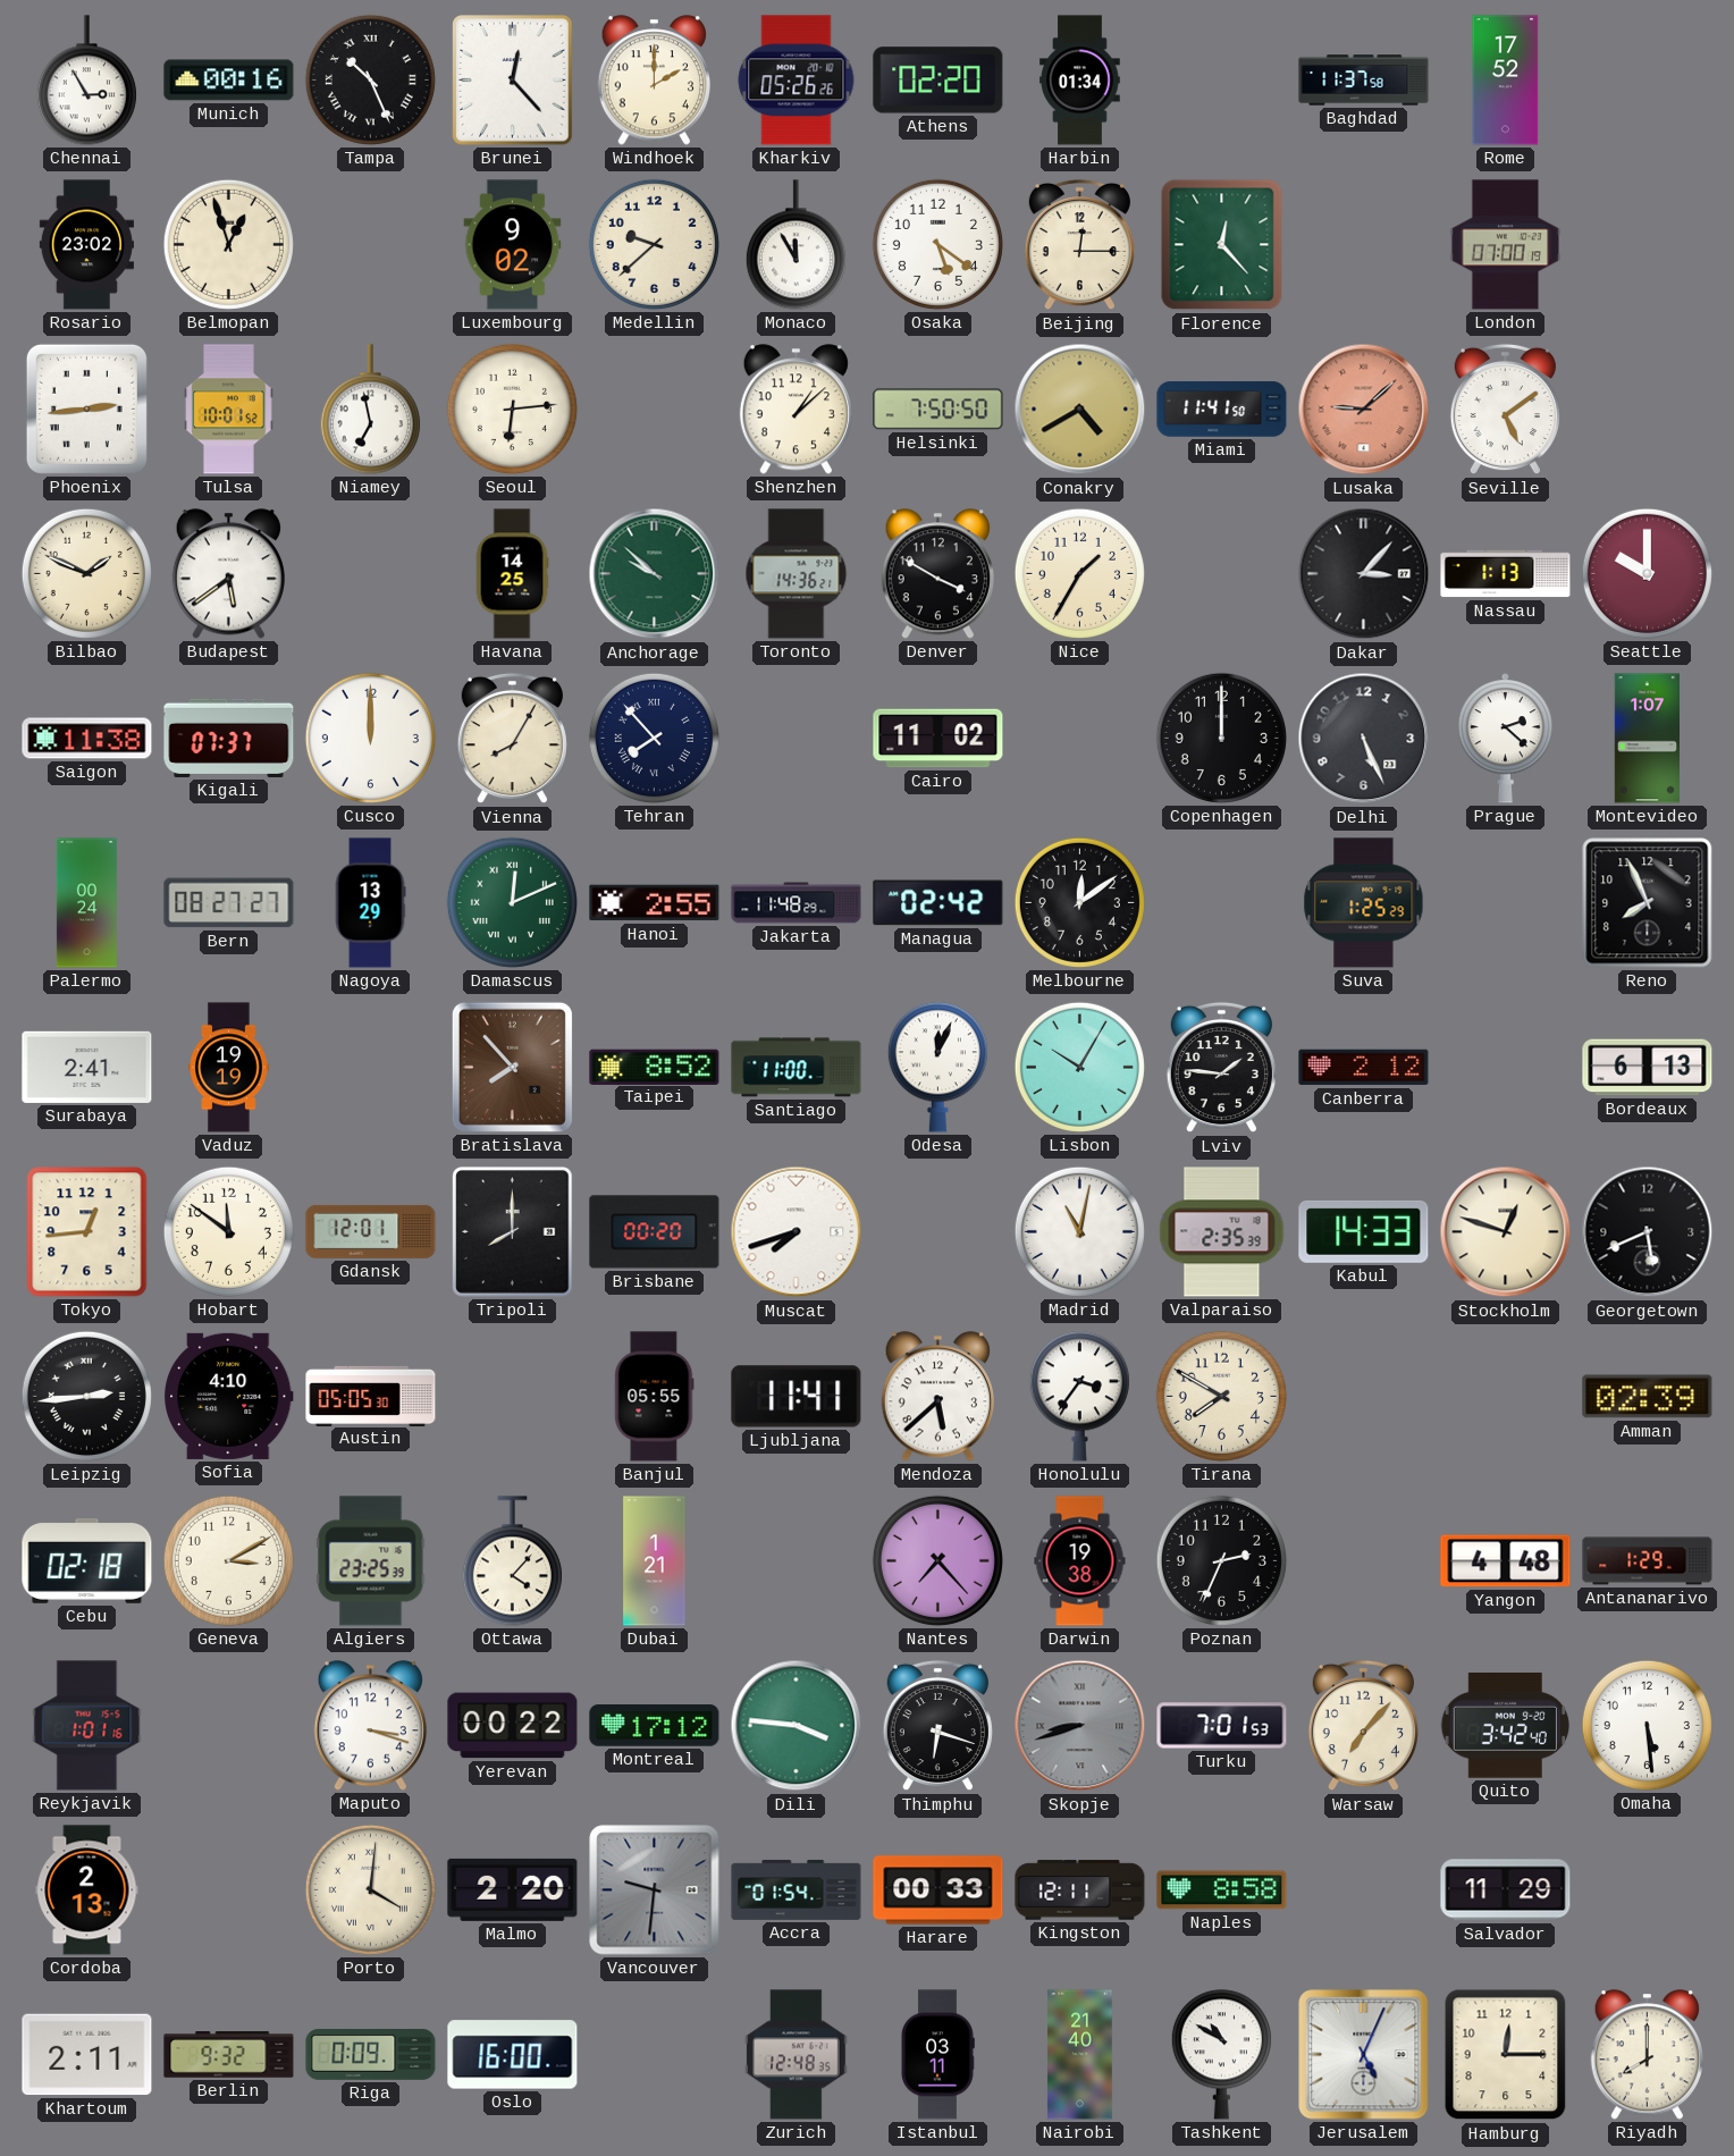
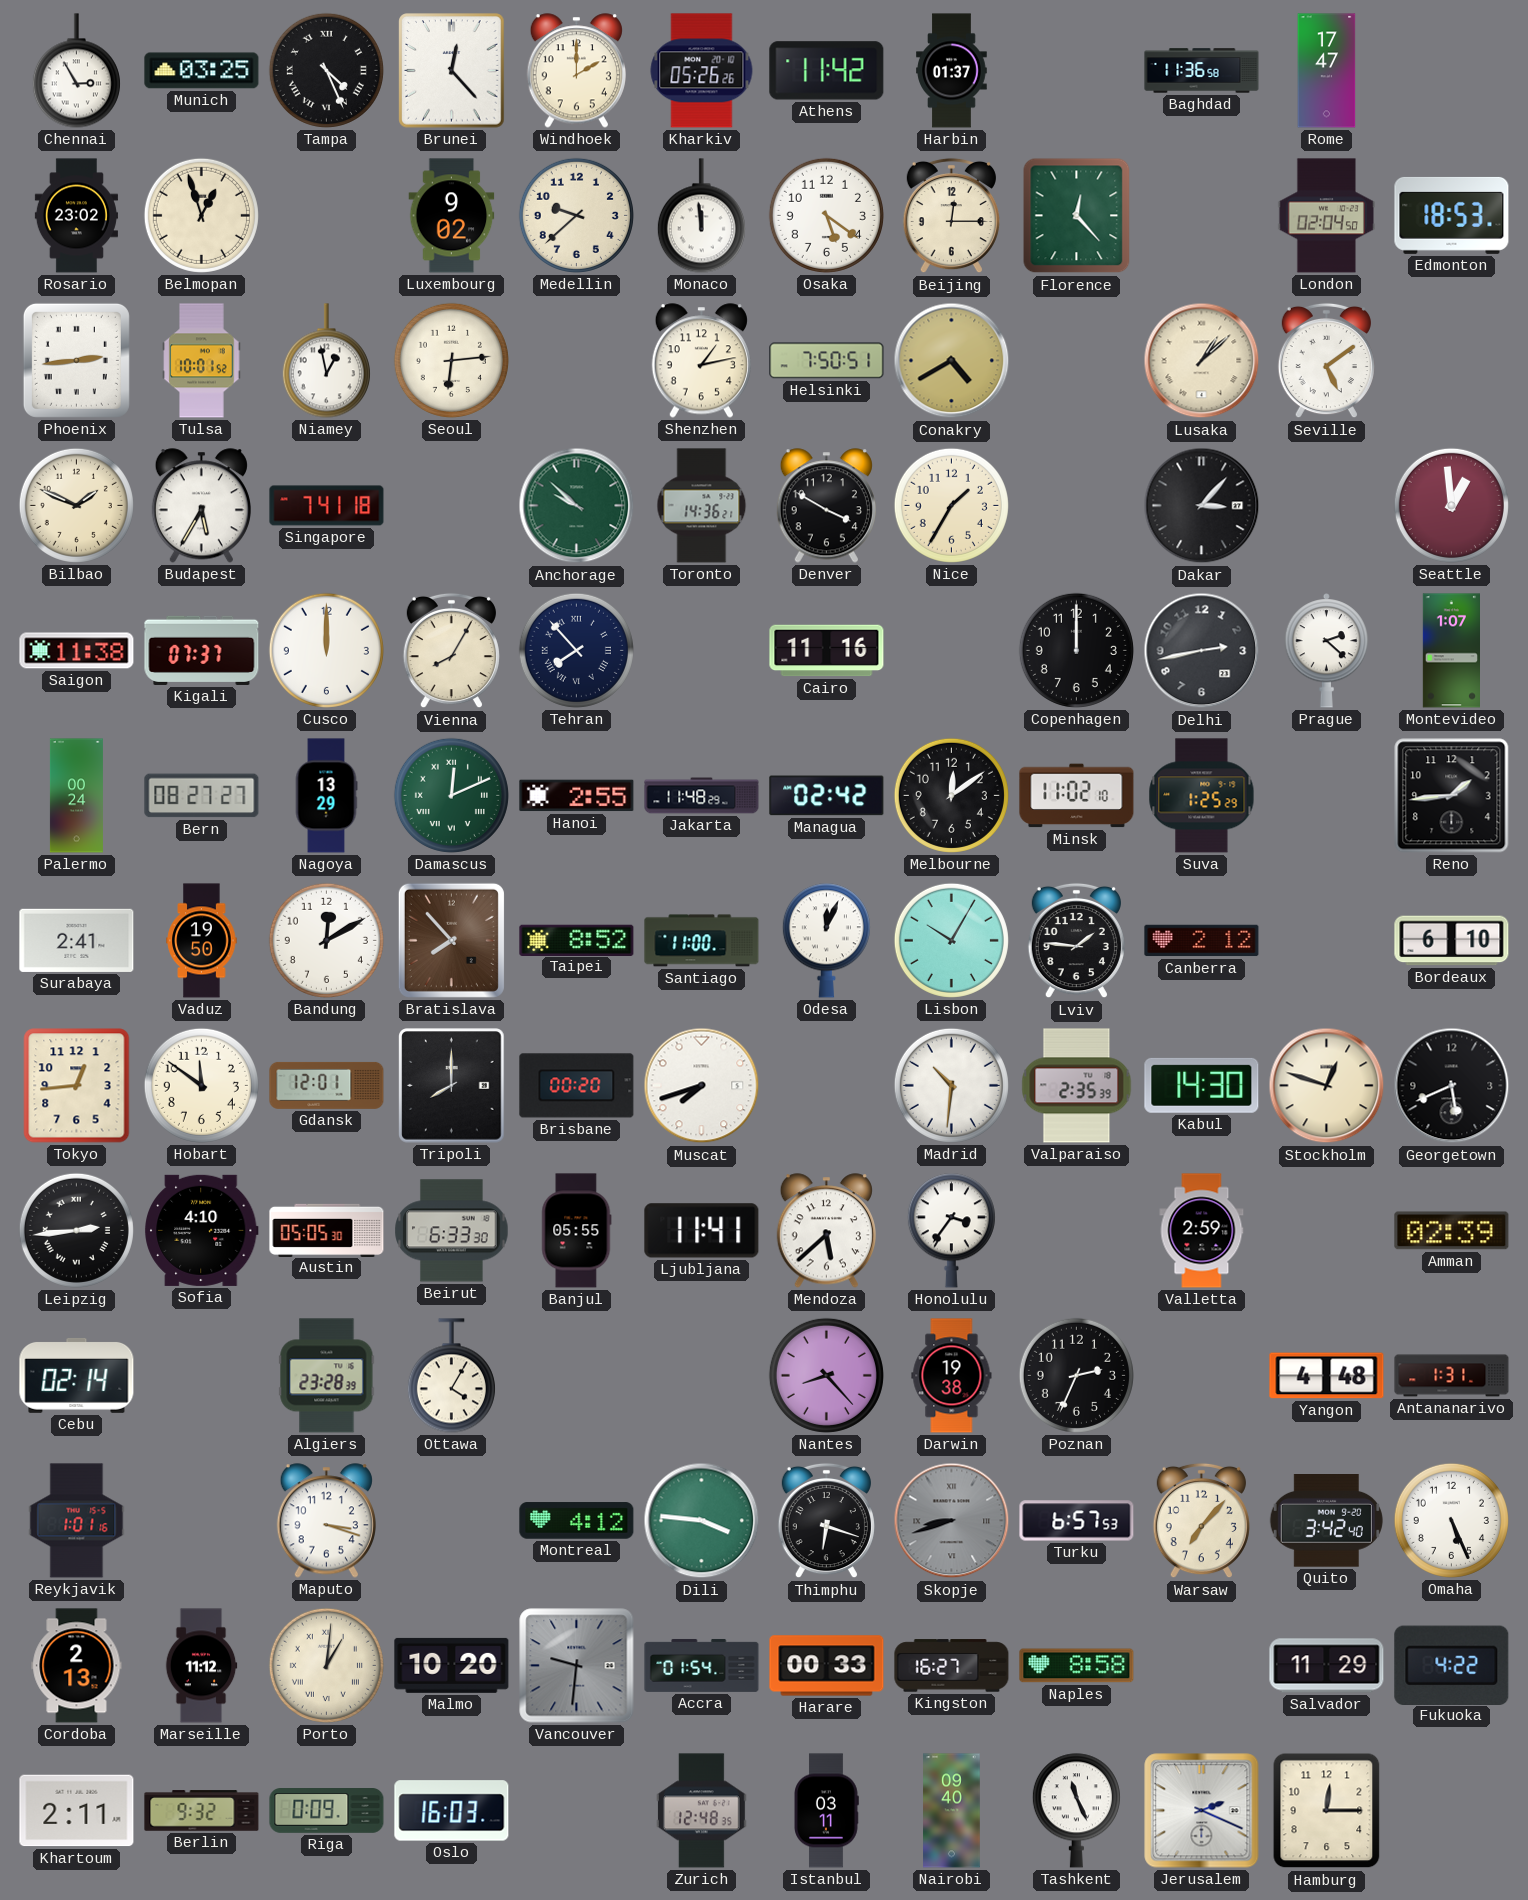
Munich: 00:16 -> 03:25 (202, 71)
Tampa: 10:26 -> 4:26 (326, 70)
Athens: 02:20 -> 11:42 (827, 71)
Harbin: 01:34 -> 01:37 (952, 71)
Baghdad: 11:37 -> 11:36 (1202, 71)
Rome: 17:52 -> 17:47 (1327, 71)
Monaco: 11:55 -> 11:59 (701, 216)
London: 07:00 -> 02:04 (1326, 216)
Edmonton: none -> 18:53 (1452, 215)
Niamey: 6:58 -> 12:58 (326, 361)
Shenzhen: 1:08 -> 1:13 (701, 361)
Helsinki: 7:50:50 -> 7:50:51 (827, 361)
Miami: 11:41 -> none (1222, 410)
Lusaka: 9:08 -> 1:08 (1202, 361)
Lusaka dial: salmon -> cream (1202, 361)
Budapest: 5:39 -> 5:35 (201, 506)
Singapore: none -> 7:41 (327, 506)
Havana: 14:25 -> none (512, 574)
Nassau: 1:13 -> none (1506, 574)
Seattle: 10:00 -> 12:59 (1451, 505)
Cairo: 11:02 -> 11:16 (827, 651)
Delhi: 5:26 -> 2:43 (1202, 651)
Minsk: none -> 11:02 (1077, 796)
Reno: 7:56 -> 1:44 (1452, 796)
Vaduz: 19:19 -> 19:50 (202, 941)
Bandung: none -> 12:10 (326, 940)
Bordeaux: 6:13 -> 6:10 (1452, 941)
Madrid: 11:02 -> 10:31 (951, 1085)
Kabul: 14:33 -> 14:30 (1202, 1085)
Beirut: none -> 6:33 (452, 1231)
Tirana: 7:50 -> none (1221, 1396)
Valletta: none -> 2:59 (1202, 1231)
Cebu: 02:18 -> 02:14 (77, 1375)
Geneva: 3:10 -> none (228, 1560)
Algiers: 23:25 -> 23:28 (327, 1376)
Ottawa: 4:07 -> 4:05 (451, 1376)
Dubai: 1:21 -> none (655, 1561)
Nantes: 7:23 -> 8:23 (826, 1375)
Antananarivo: 1:29 -> 1:31 (1452, 1376)
Yerevan: 00:22 -> none (513, 1726)
Montreal: 17:12 -> 4:12 (577, 1521)
Turku: 7:01 -> 6:57 (1077, 1521)
Omaha: 5:29 -> 5:26 (1451, 1520)
Marseille: none -> 11:12 (201, 1666)
Porto: 4:01 -> 1:01 (326, 1665)
Malmo: 2:20 -> 10:20 (452, 1665)
Kingston: 12:11 -> 16:27 (952, 1666)
Fukuoka: none -> 4:22 (1452, 1665)
Oslo: 16:00 -> 16:03 (452, 1811)
Nairobi: 21:40 -> 09:40 (952, 1811)
Tashkent: 10:50 -> 11:26 (1076, 1811)
Jerusalem: 5:04 -> 2:19 (1202, 1811)
Riyadh: 8:00 -> none (1647, 2055)
